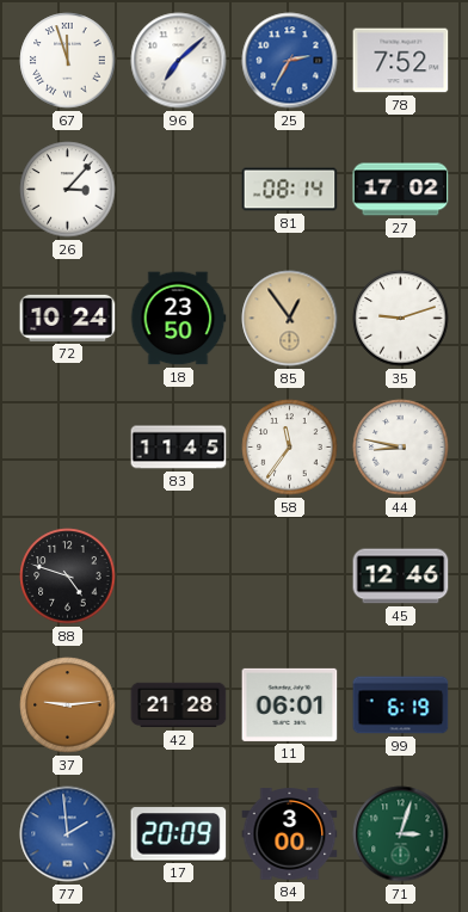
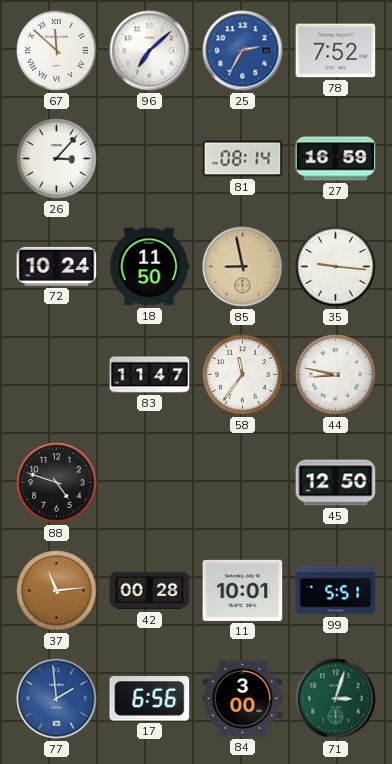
67: 11:57 -> 11:52 (57, 51)
27: 17:02 -> 16:59 (336, 159)
18: 23:50 -> 11:50 (149, 267)
85: 12:54 -> 8:58 (243, 267)
35: 9:12 -> 9:16 (336, 267)
83: 11:45 -> 11:47 (150, 375)
45: 12:46 -> 12:50 (336, 483)
37: 9:14 -> 11:14 (57, 591)
42: 21:28 -> 00:28 (150, 591)
11: 06:01 -> 10:01 (243, 590)
99: 6:19 -> 5:51 (336, 591)
17: 20:09 -> 6:56 (150, 699)
